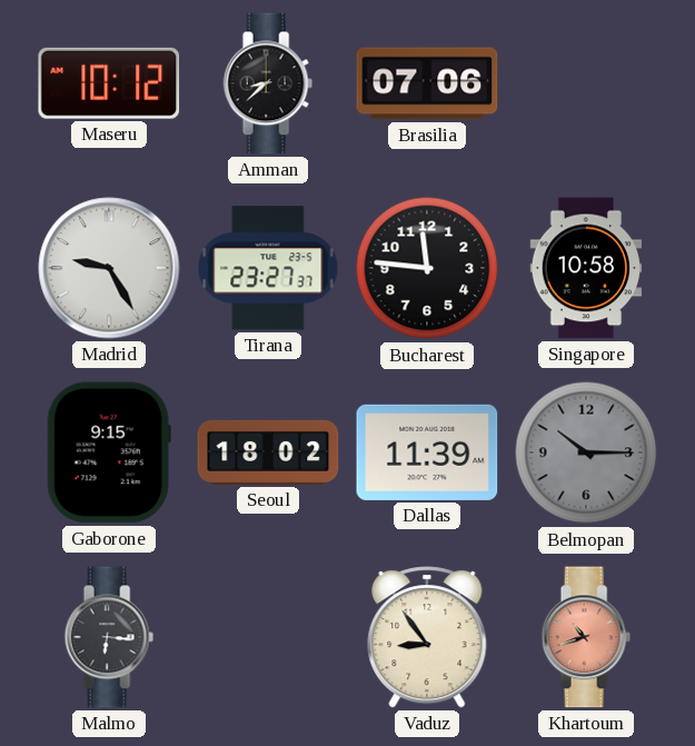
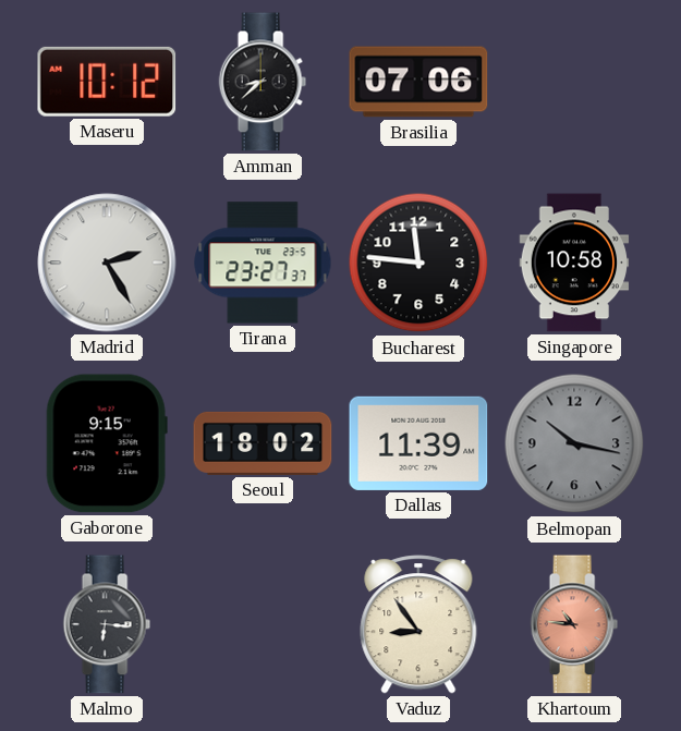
Madrid: 9:25 -> 2:25 (107, 263)
Belmopan: 10:15 -> 10:17 (574, 443)
Khartoum: 10:42 -> 10:46 (574, 624)
